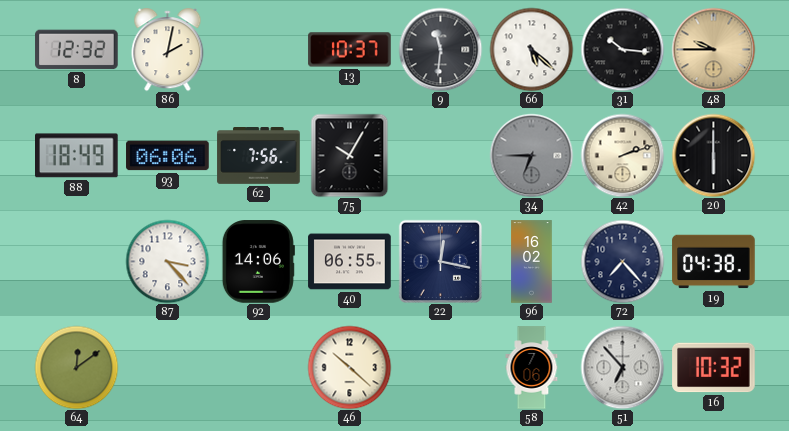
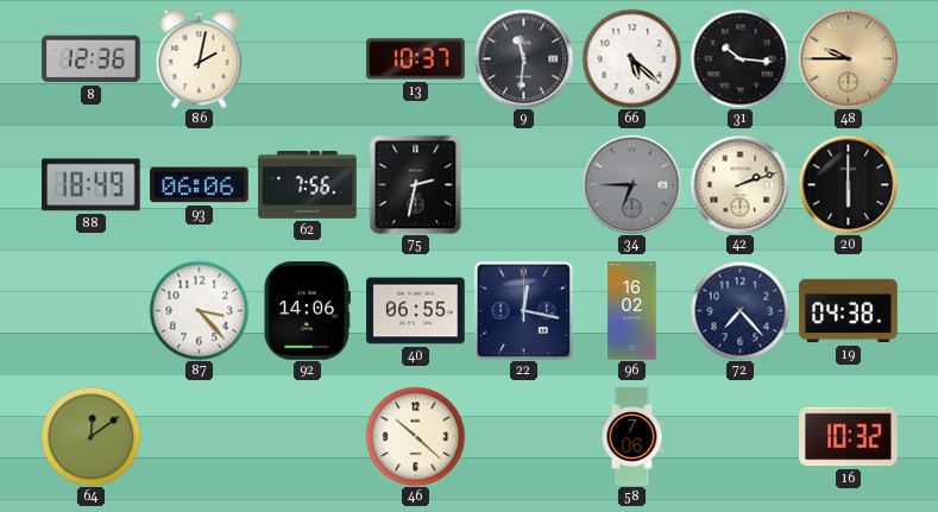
8: 12:32 -> 12:36 (92, 59)
75: 10:05 -> 2:32 (416, 184)
51: 6:53 -> none (622, 367)
